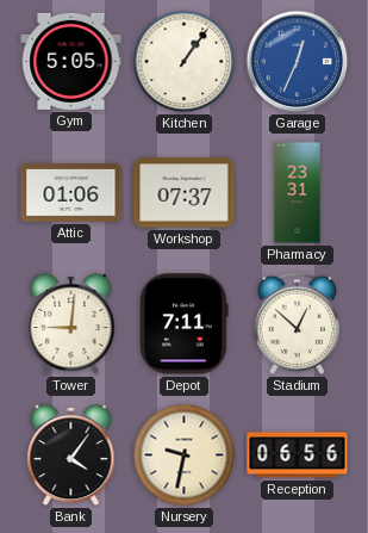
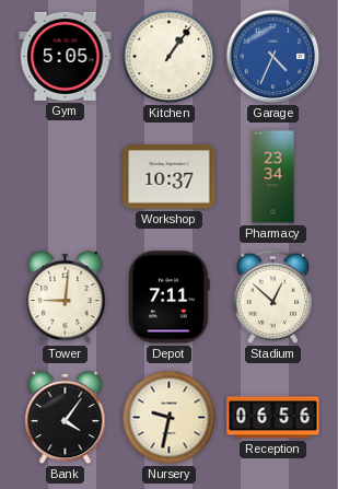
Garage: 12:34 -> 4:34 (273, 57)
Attic: 01:06 -> none (71, 192)
Workshop: 07:37 -> 10:37 (170, 177)
Pharmacy: 23:31 -> 23:34 (273, 177)
